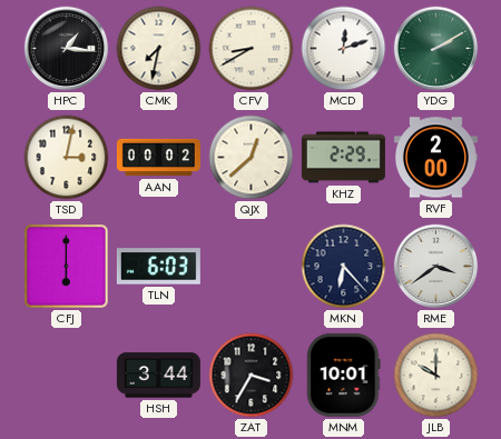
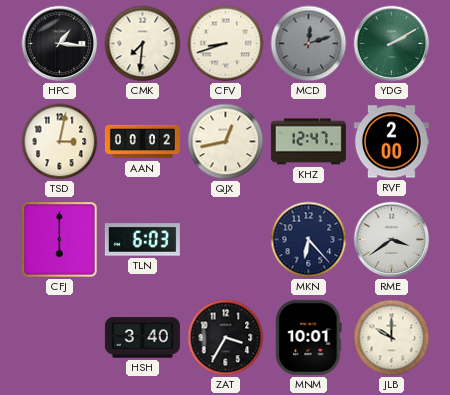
CMK: 7:32 -> 7:31 (143, 44)
CFV: 8:40 -> 8:42 (226, 44)
MCD dial: white -> grey (309, 44)
QJX: 12:38 -> 12:43 (226, 142)
KHZ: 2:29 -> 12:47 (308, 142)
HSH: 3:44 -> 3:40 (142, 338)
